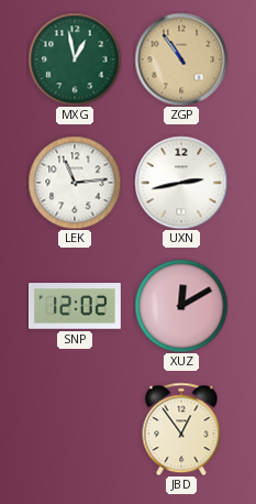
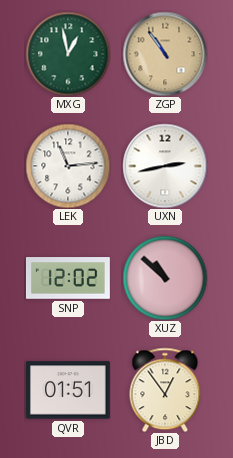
XUZ: 12:10 -> 10:52 (165, 278)
QVR: none -> 01:51 (68, 390)
